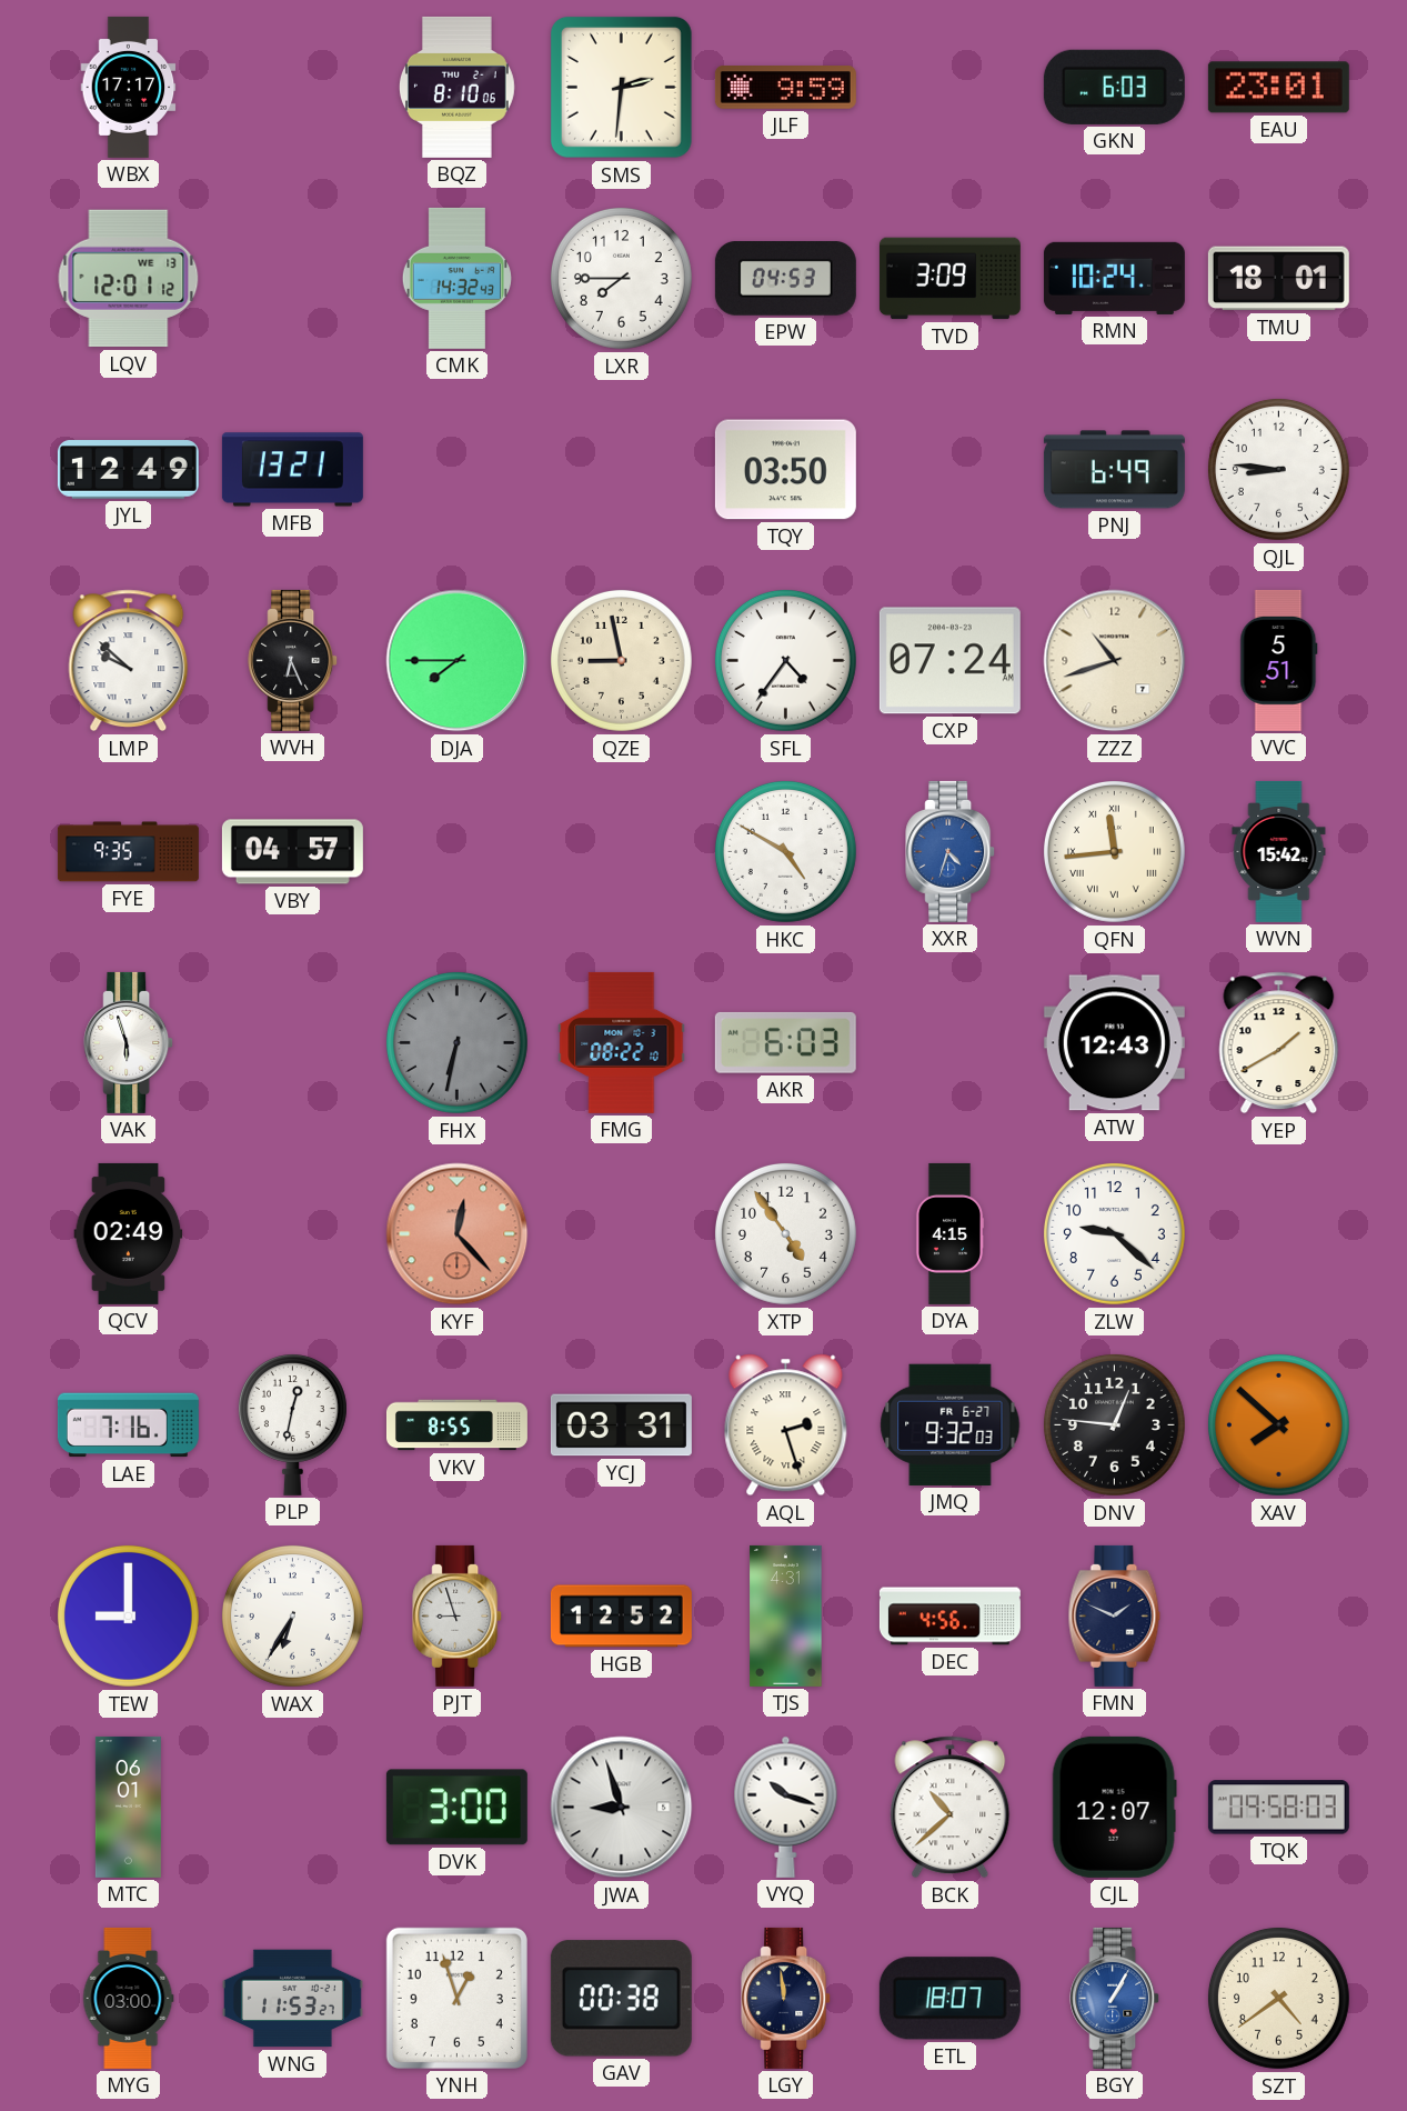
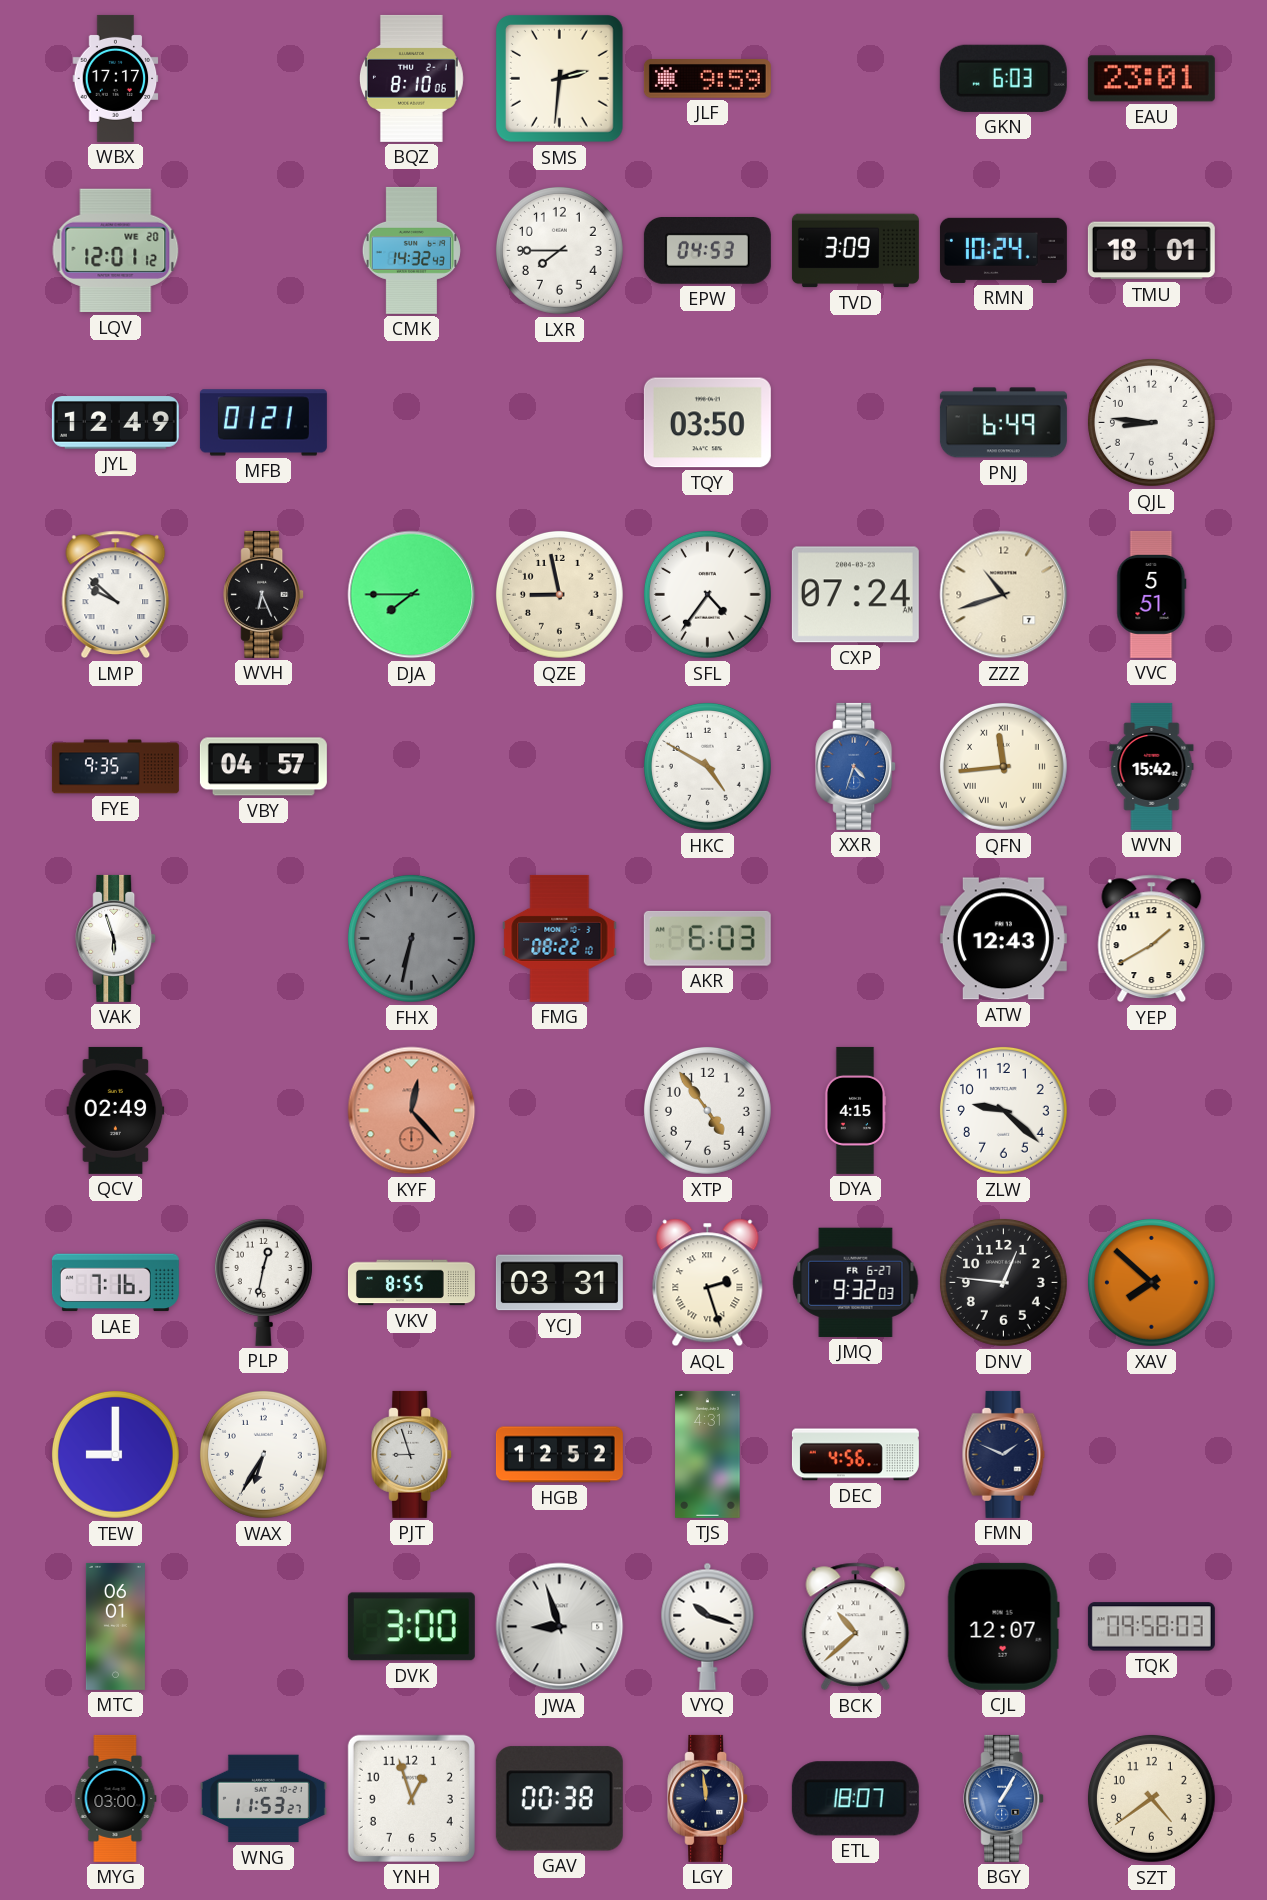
LQV date: WE 13 -> WE 20 (116, 251)
MFB: 13:21 -> 01:21 (263, 423)
